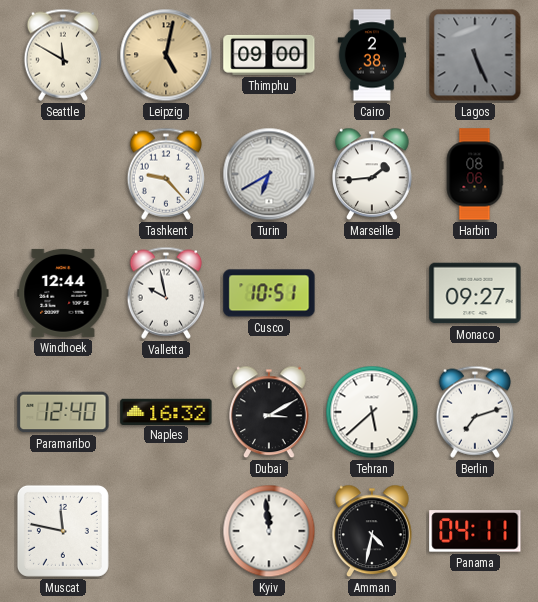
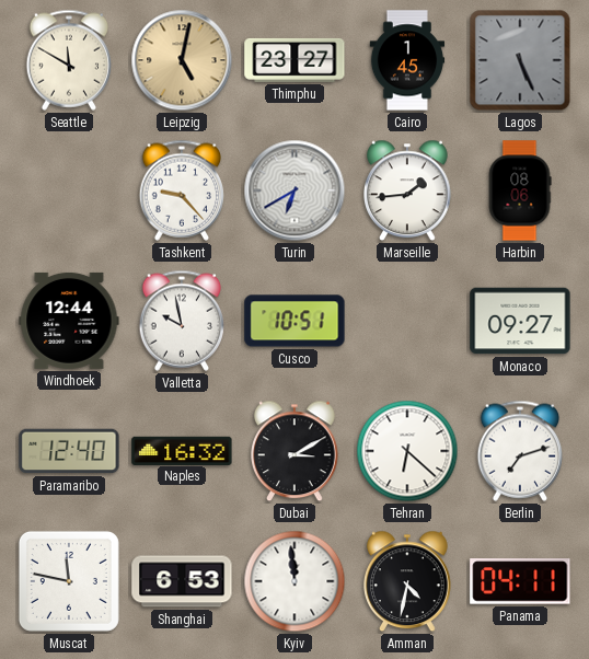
Thimphu: 09:00 -> 23:27 (294, 60)
Cairo: 2:38 -> 1:45 (407, 60)
Tehran: 5:38 -> 6:22 (407, 451)
Shanghai: none -> 6:53 (182, 581)
